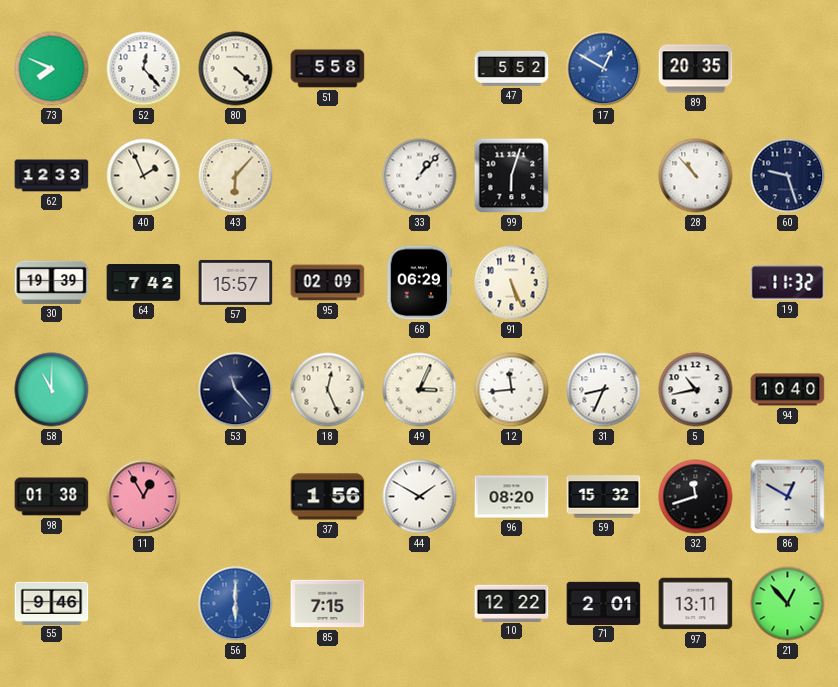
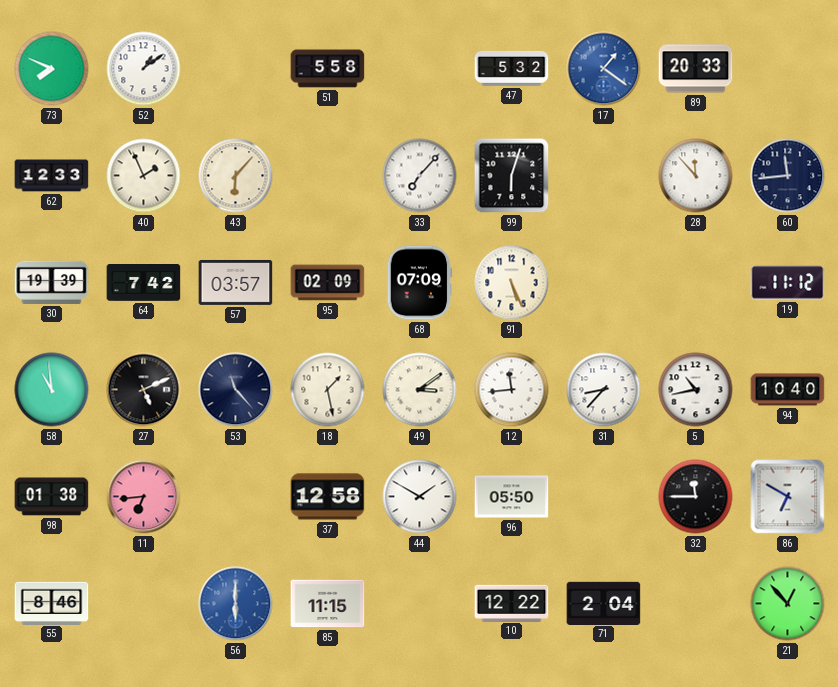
52: 12:23 -> 1:09 (144, 69)
80: 4:22 -> none (236, 69)
47: 5:52 -> 5:32 (512, 68)
17: 12:50 -> 1:21 (604, 69)
89: 20:35 -> 20:33 (696, 69)
33: 1:07 -> 7:07 (420, 176)
28: 10:53 -> 11:53 (696, 176)
60: 9:27 -> 11:44 (788, 176)
57: 15:57 -> 03:57 (236, 282)
68: 06:29 -> 07:09 (420, 283)
19: 11:32 -> 11:12 (788, 283)
58: 11:00 -> 10:59 (52, 390)
27: none -> 5:11 (144, 390)
18: 12:26 -> 1:28 (328, 390)
49: 3:04 -> 3:09 (420, 390)
31: 8:34 -> 8:37 (604, 390)
11: 12:55 -> 6:44 (144, 497)
37: 1:56 -> 12:58 (328, 497)
96: 08:20 -> 05:50 (512, 497)
59: 15:32 -> none (604, 497)
32: 11:42 -> 11:45 (696, 497)
86: 12:50 -> 6:50 (788, 497)
55: 9:46 -> 8:46 (52, 603)
85: 7:15 -> 11:15 (328, 604)
71: 2:01 -> 2:04 (604, 603)
97: 13:11 -> none (696, 604)
